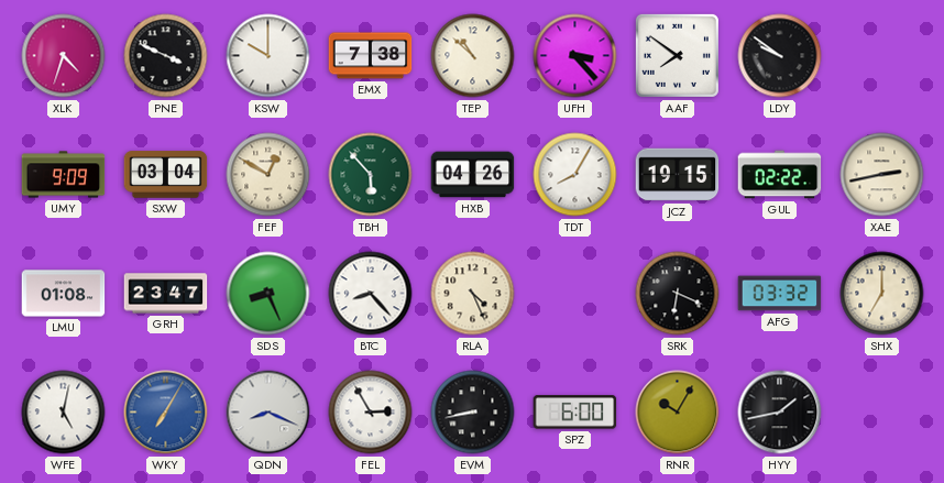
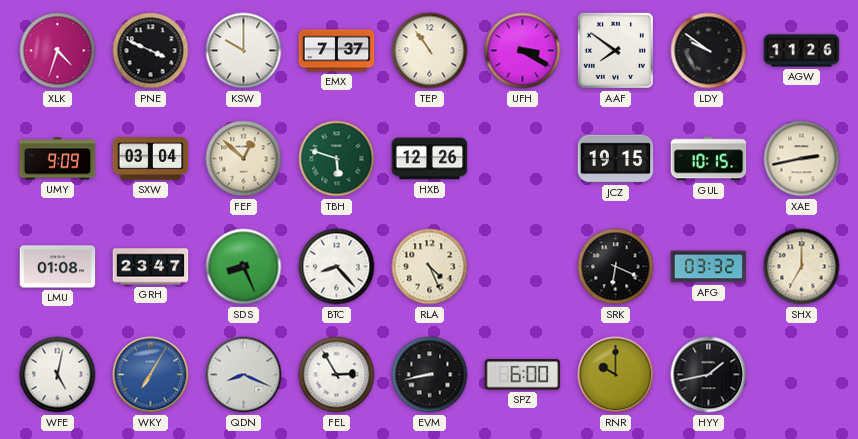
EMX: 7:38 -> 7:37 (337, 51)
TEP: 10:52 -> 10:54 (430, 51)
UFH: 3:23 -> 3:20 (523, 51)
AGW: none -> 11:26 (802, 51)
FEF: 12:50 -> 12:52 (244, 159)
TBH: 5:53 -> 5:48 (337, 159)
HXB: 04:26 -> 12:26 (430, 159)
TDT: 8:05 -> none (575, 175)
GUL: 02:22 -> 10:15 (709, 159)
RNR: 10:05 -> 10:00 (616, 375)
